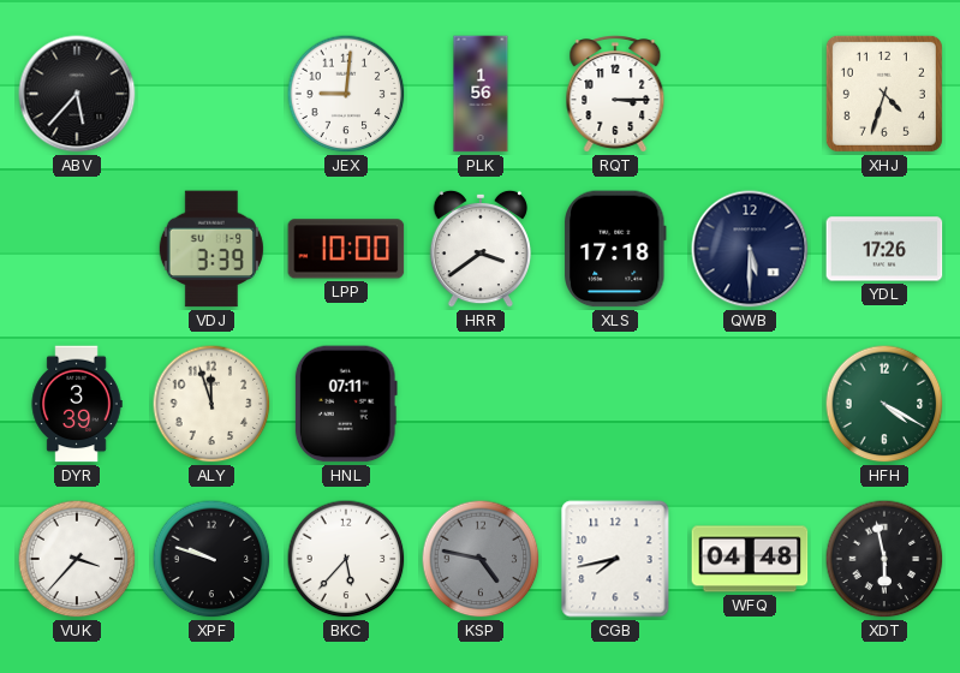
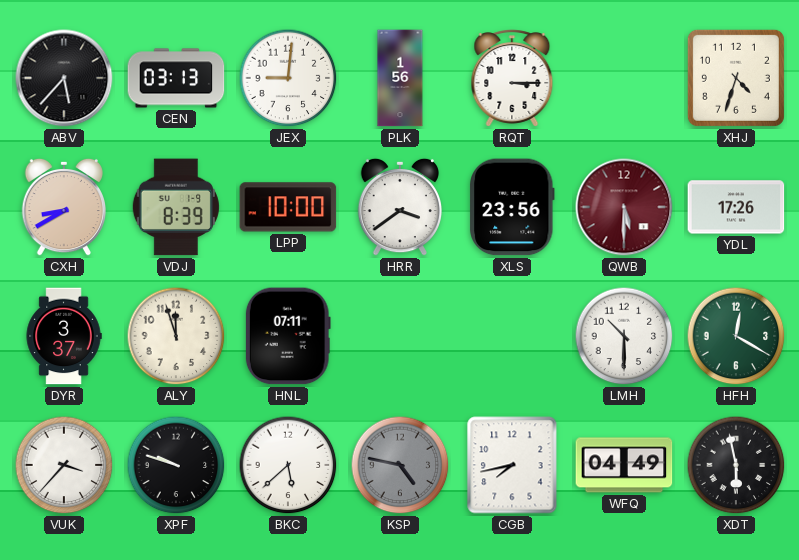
CEN: none -> 03:13 (176, 78)
CXH: none -> 8:40 (63, 207)
VDJ: 3:39 -> 8:39 (176, 207)
XLS: 17:18 -> 23:56 (513, 207)
QWB dial: navy -> burgundy (624, 207)
DYR: 3:39 -> 3:37 (64, 336)
LMH: none -> 10:30 (624, 336)
HFH: 4:20 -> 12:20 (736, 336)
BKC: 5:37 -> 5:38 (288, 465)
WFQ: 04:48 -> 04:49 (624, 465)
